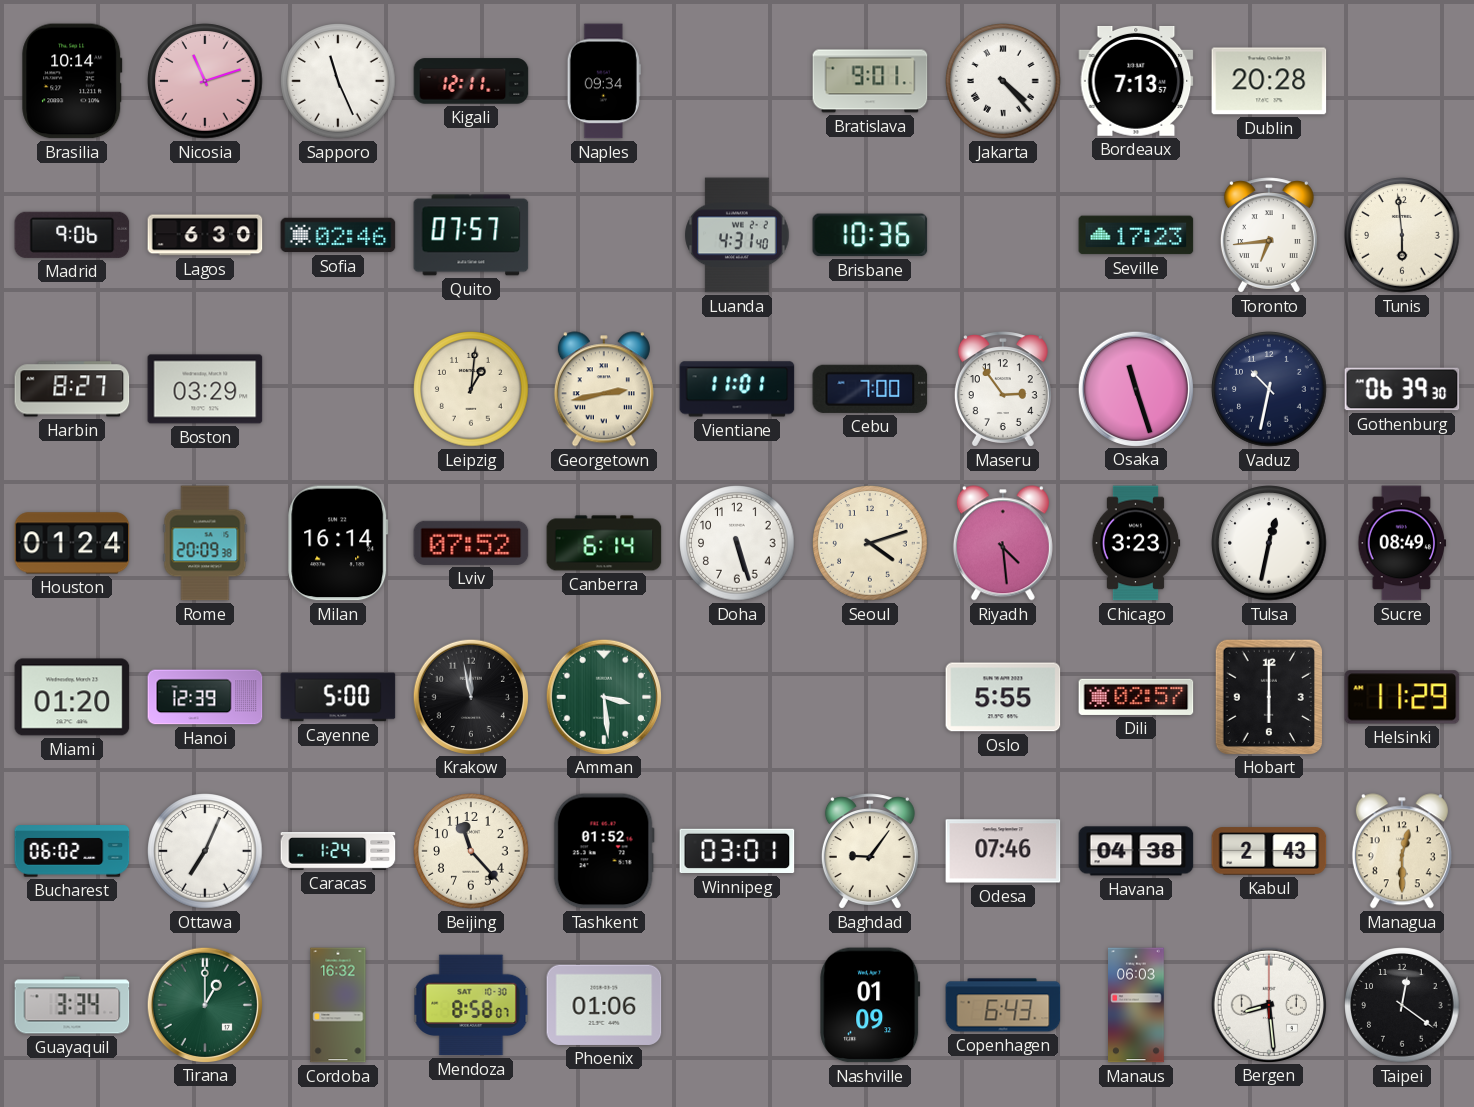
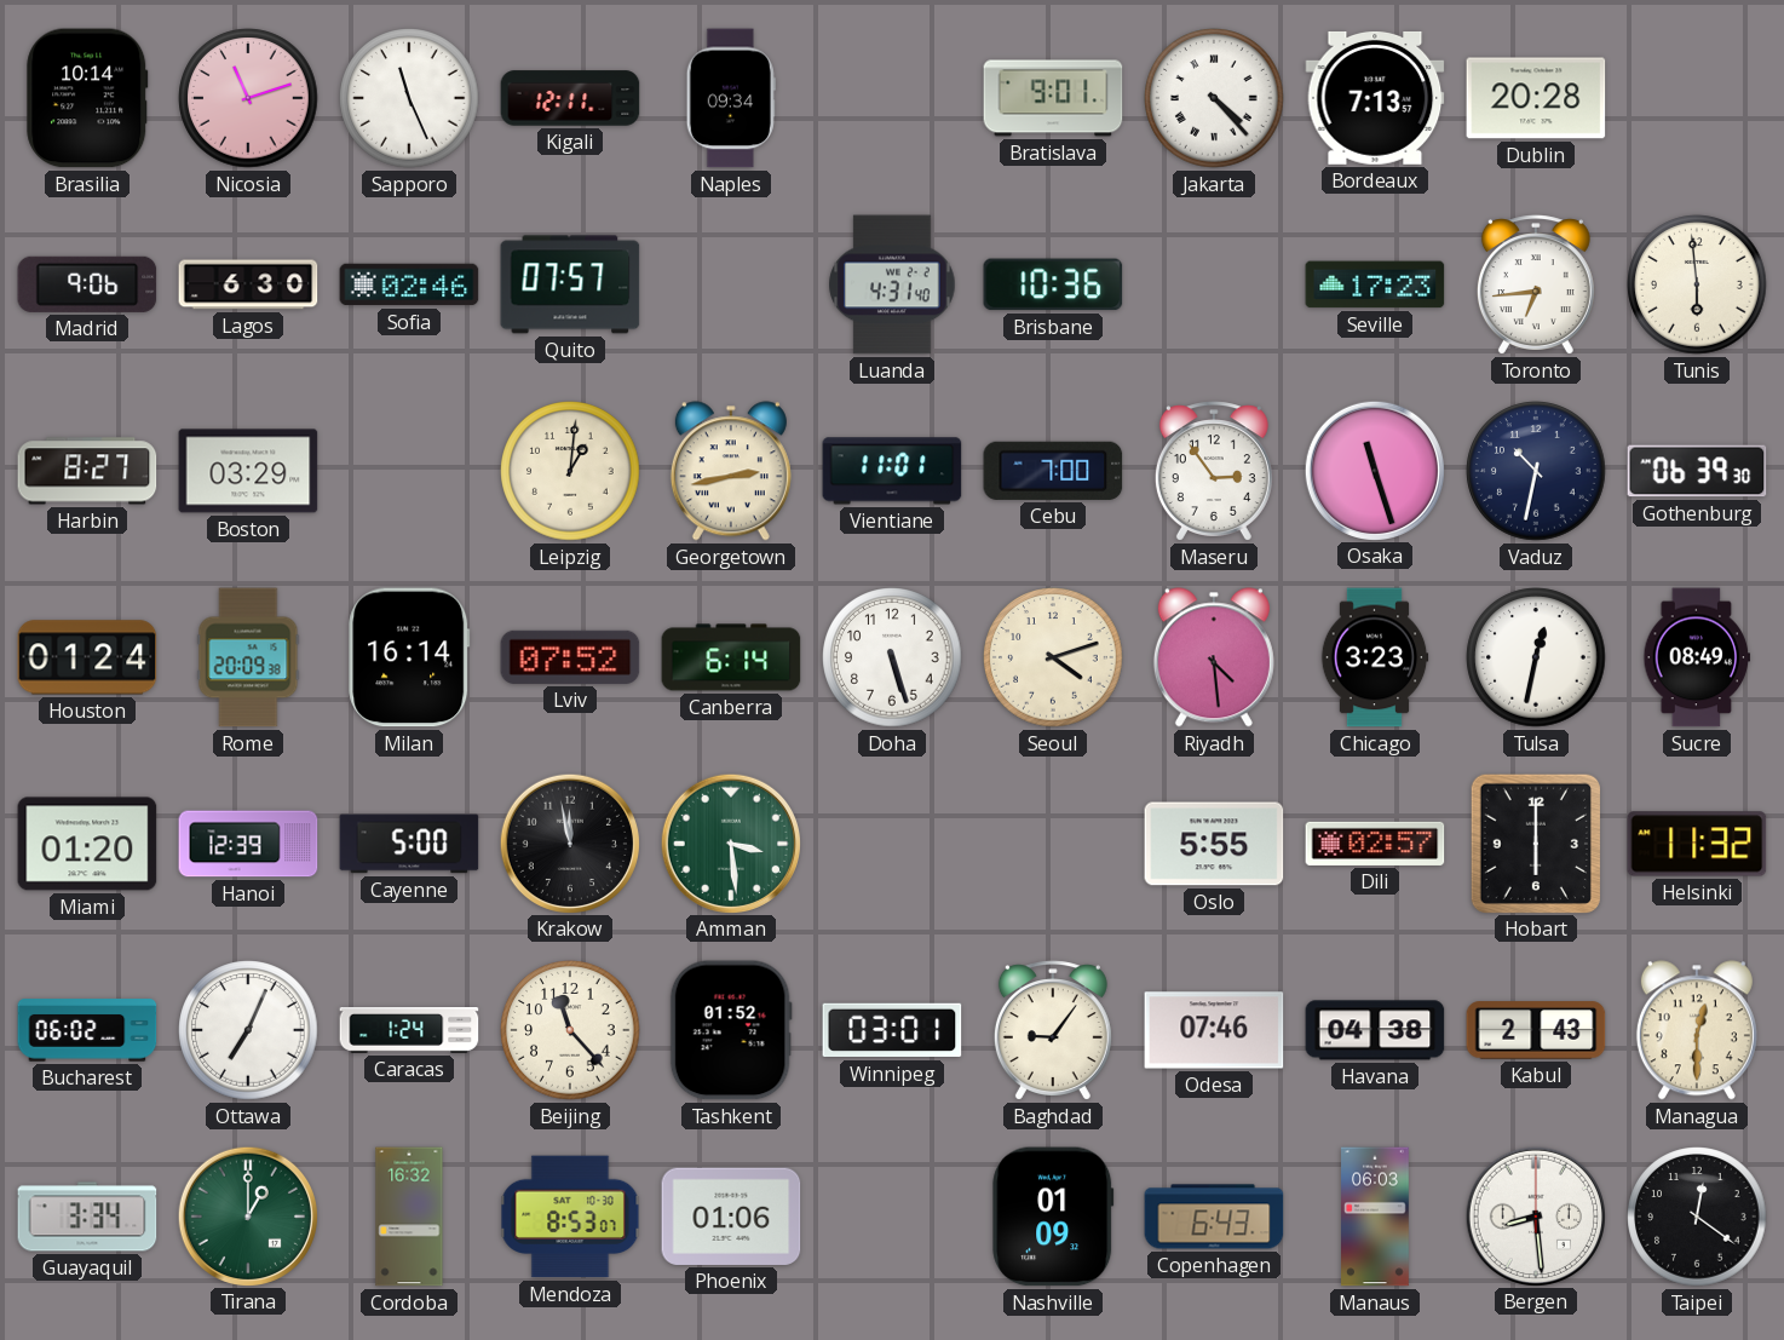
Helsinki: 11:29 -> 11:32 (1697, 844)
Mendoza: 8:58 -> 8:53 (570, 1217)
